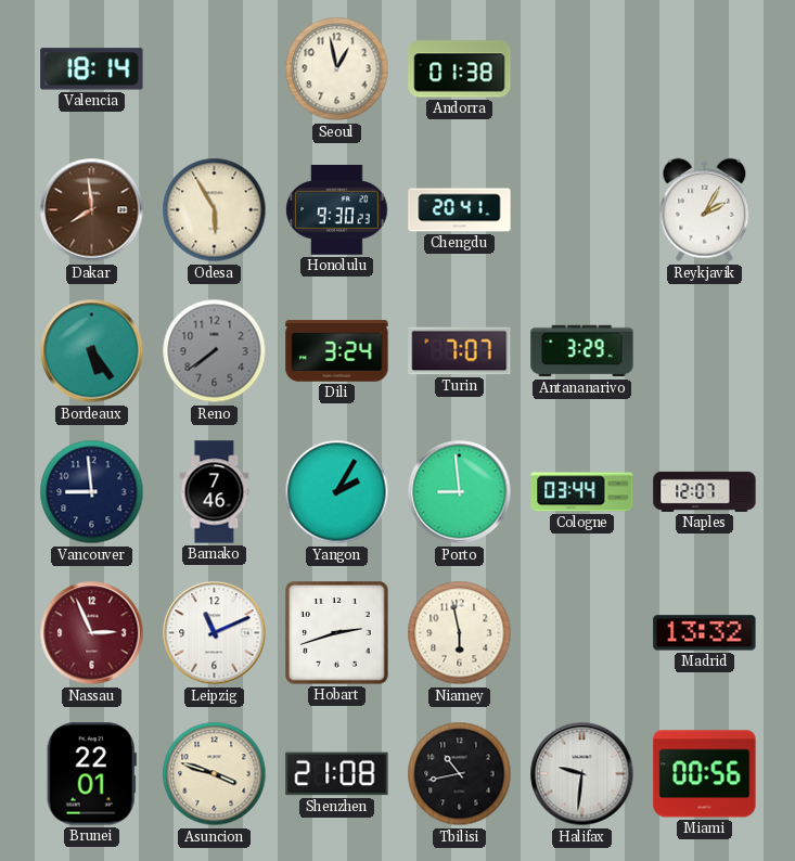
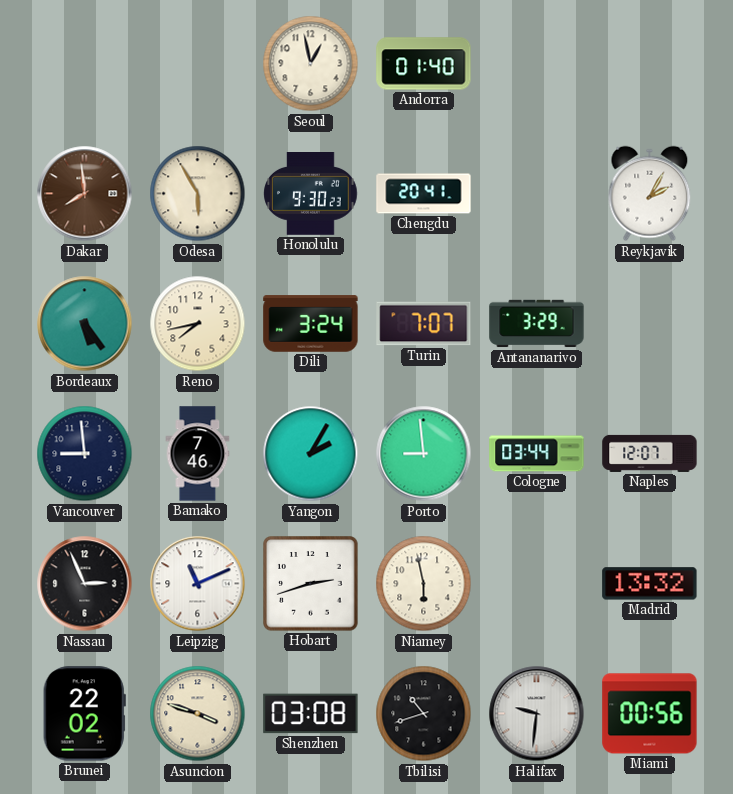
Valencia: 18:14 -> none (92, 69)
Andorra: 01:38 -> 01:40 (424, 64)
Reno: 7:39 -> 7:43 (198, 324)
Reno dial: grey -> cream (198, 324)
Nassau dial: burgundy -> black (85, 584)
Brunei: 22:01 -> 22:02 (84, 714)
Shenzhen: 21:08 -> 03:08 (311, 714)
Tbilisi: 10:43 -> 10:42 (424, 714)
